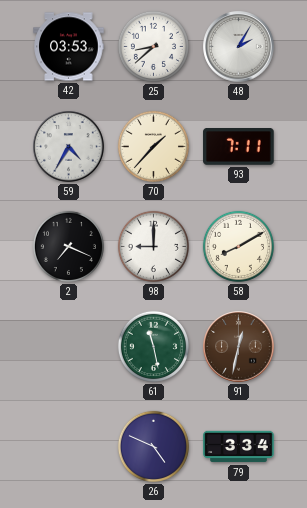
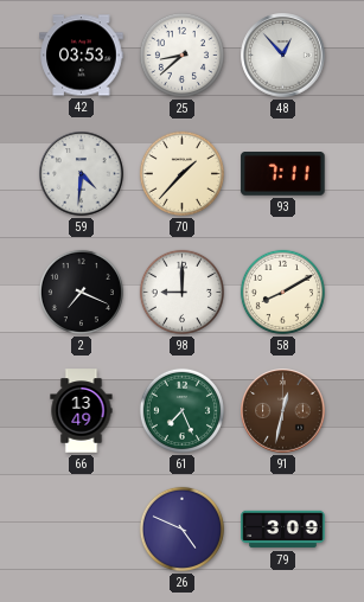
48: 2:05 -> 12:53 (283, 56)
59: 4:35 -> 4:31 (82, 174)
66: none -> 13:49 (82, 411)
61: 11:28 -> 7:26 (181, 410)
79: 3:34 -> 3:09 (283, 530)
